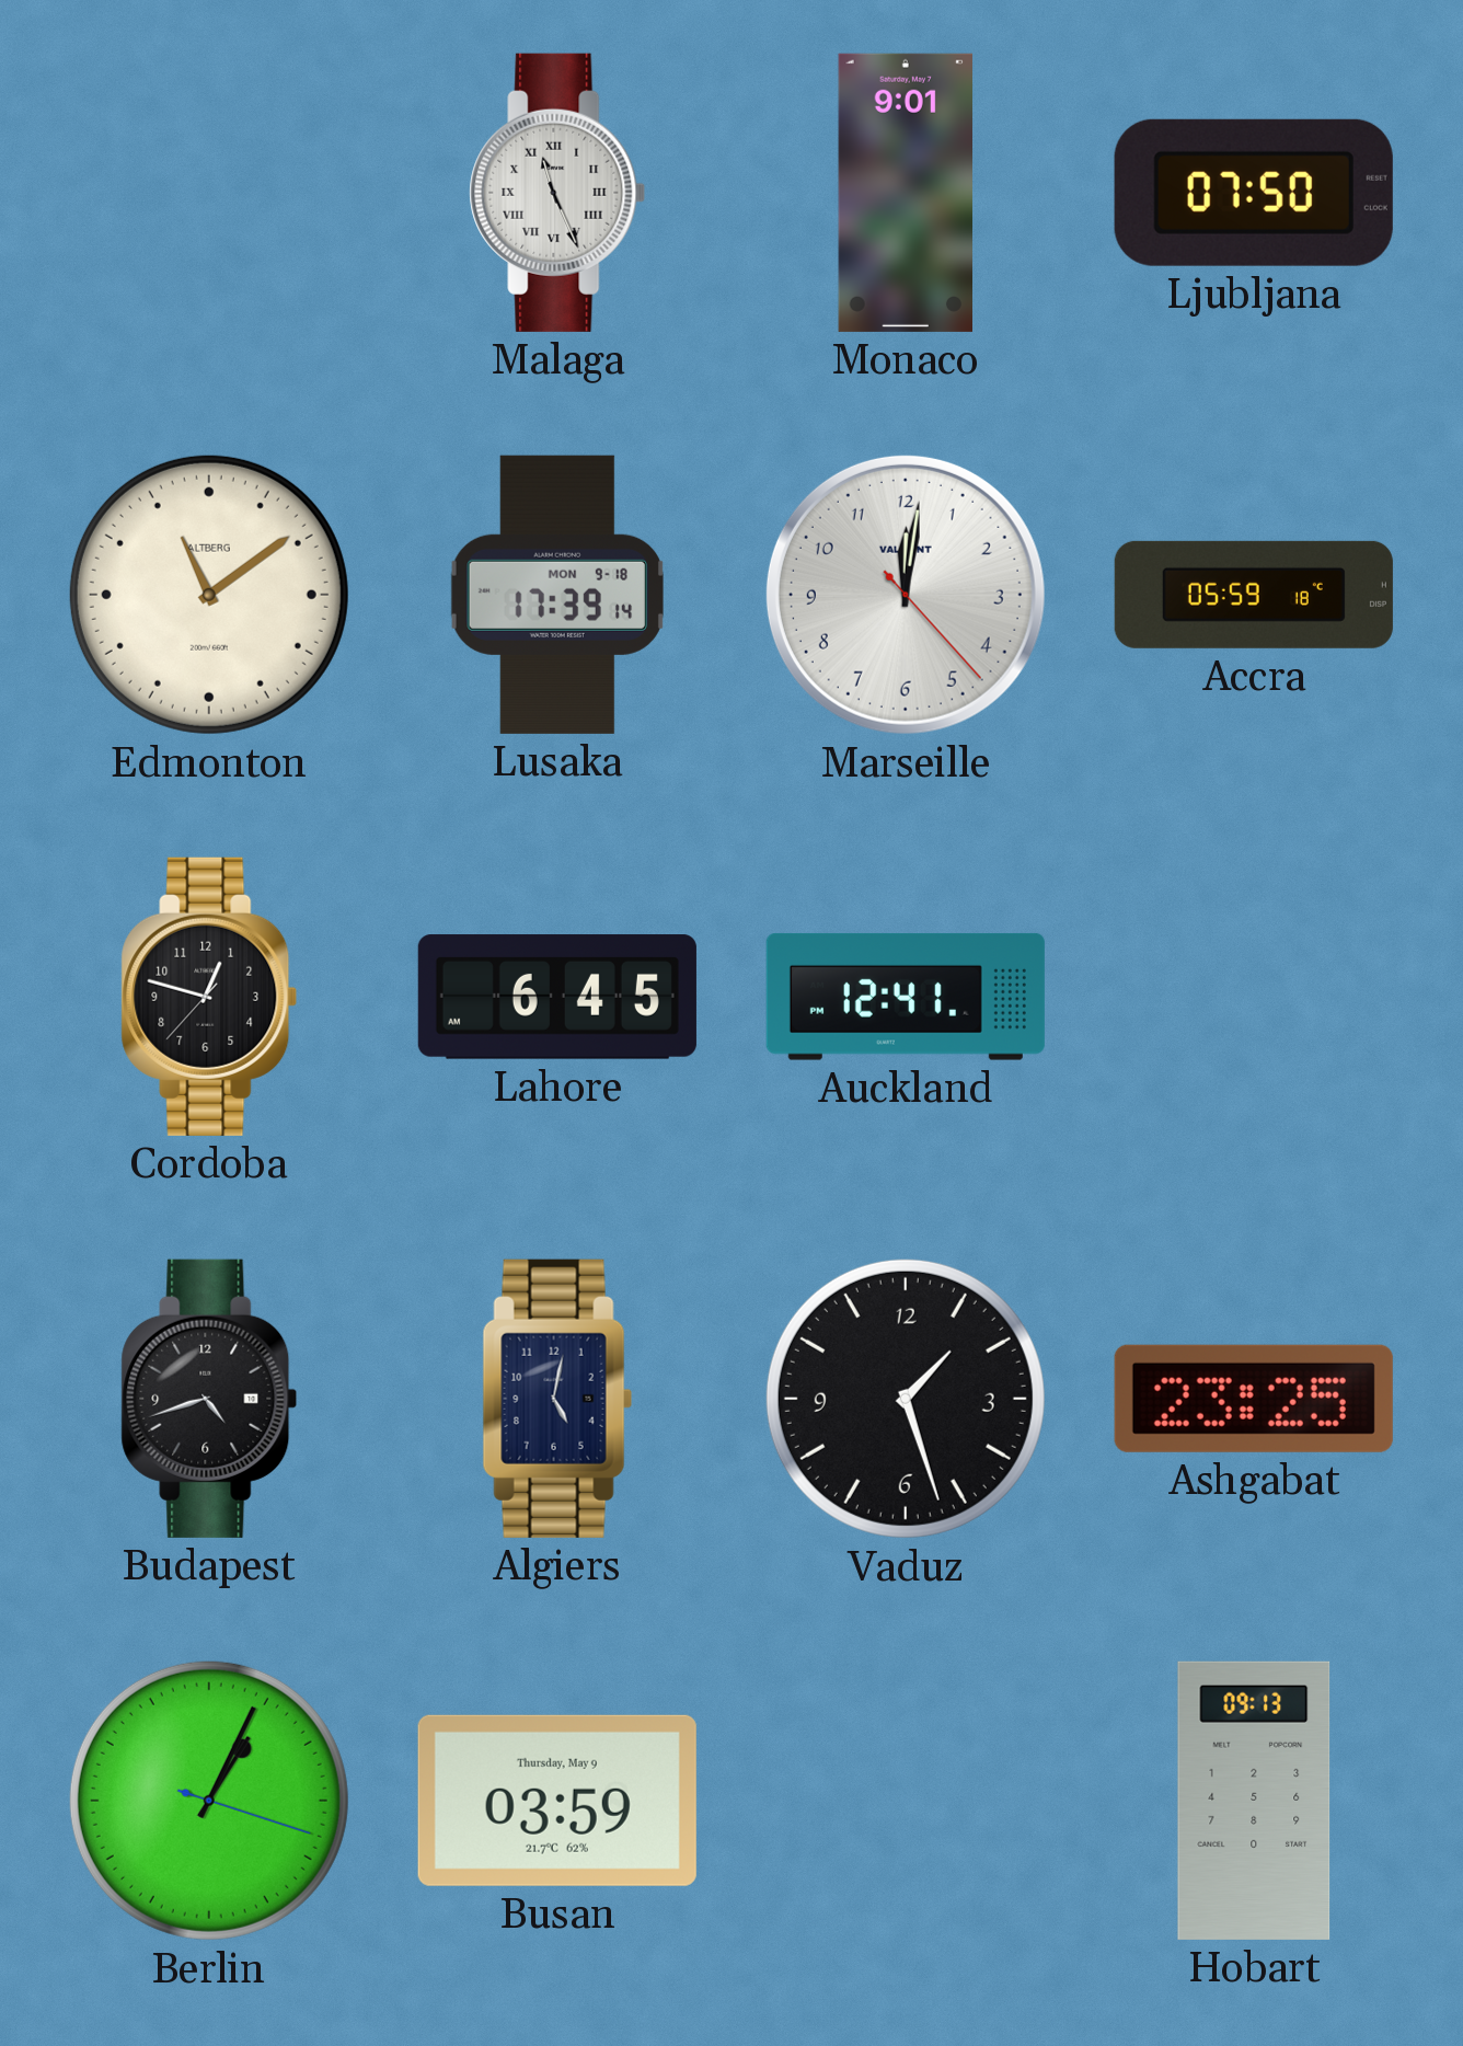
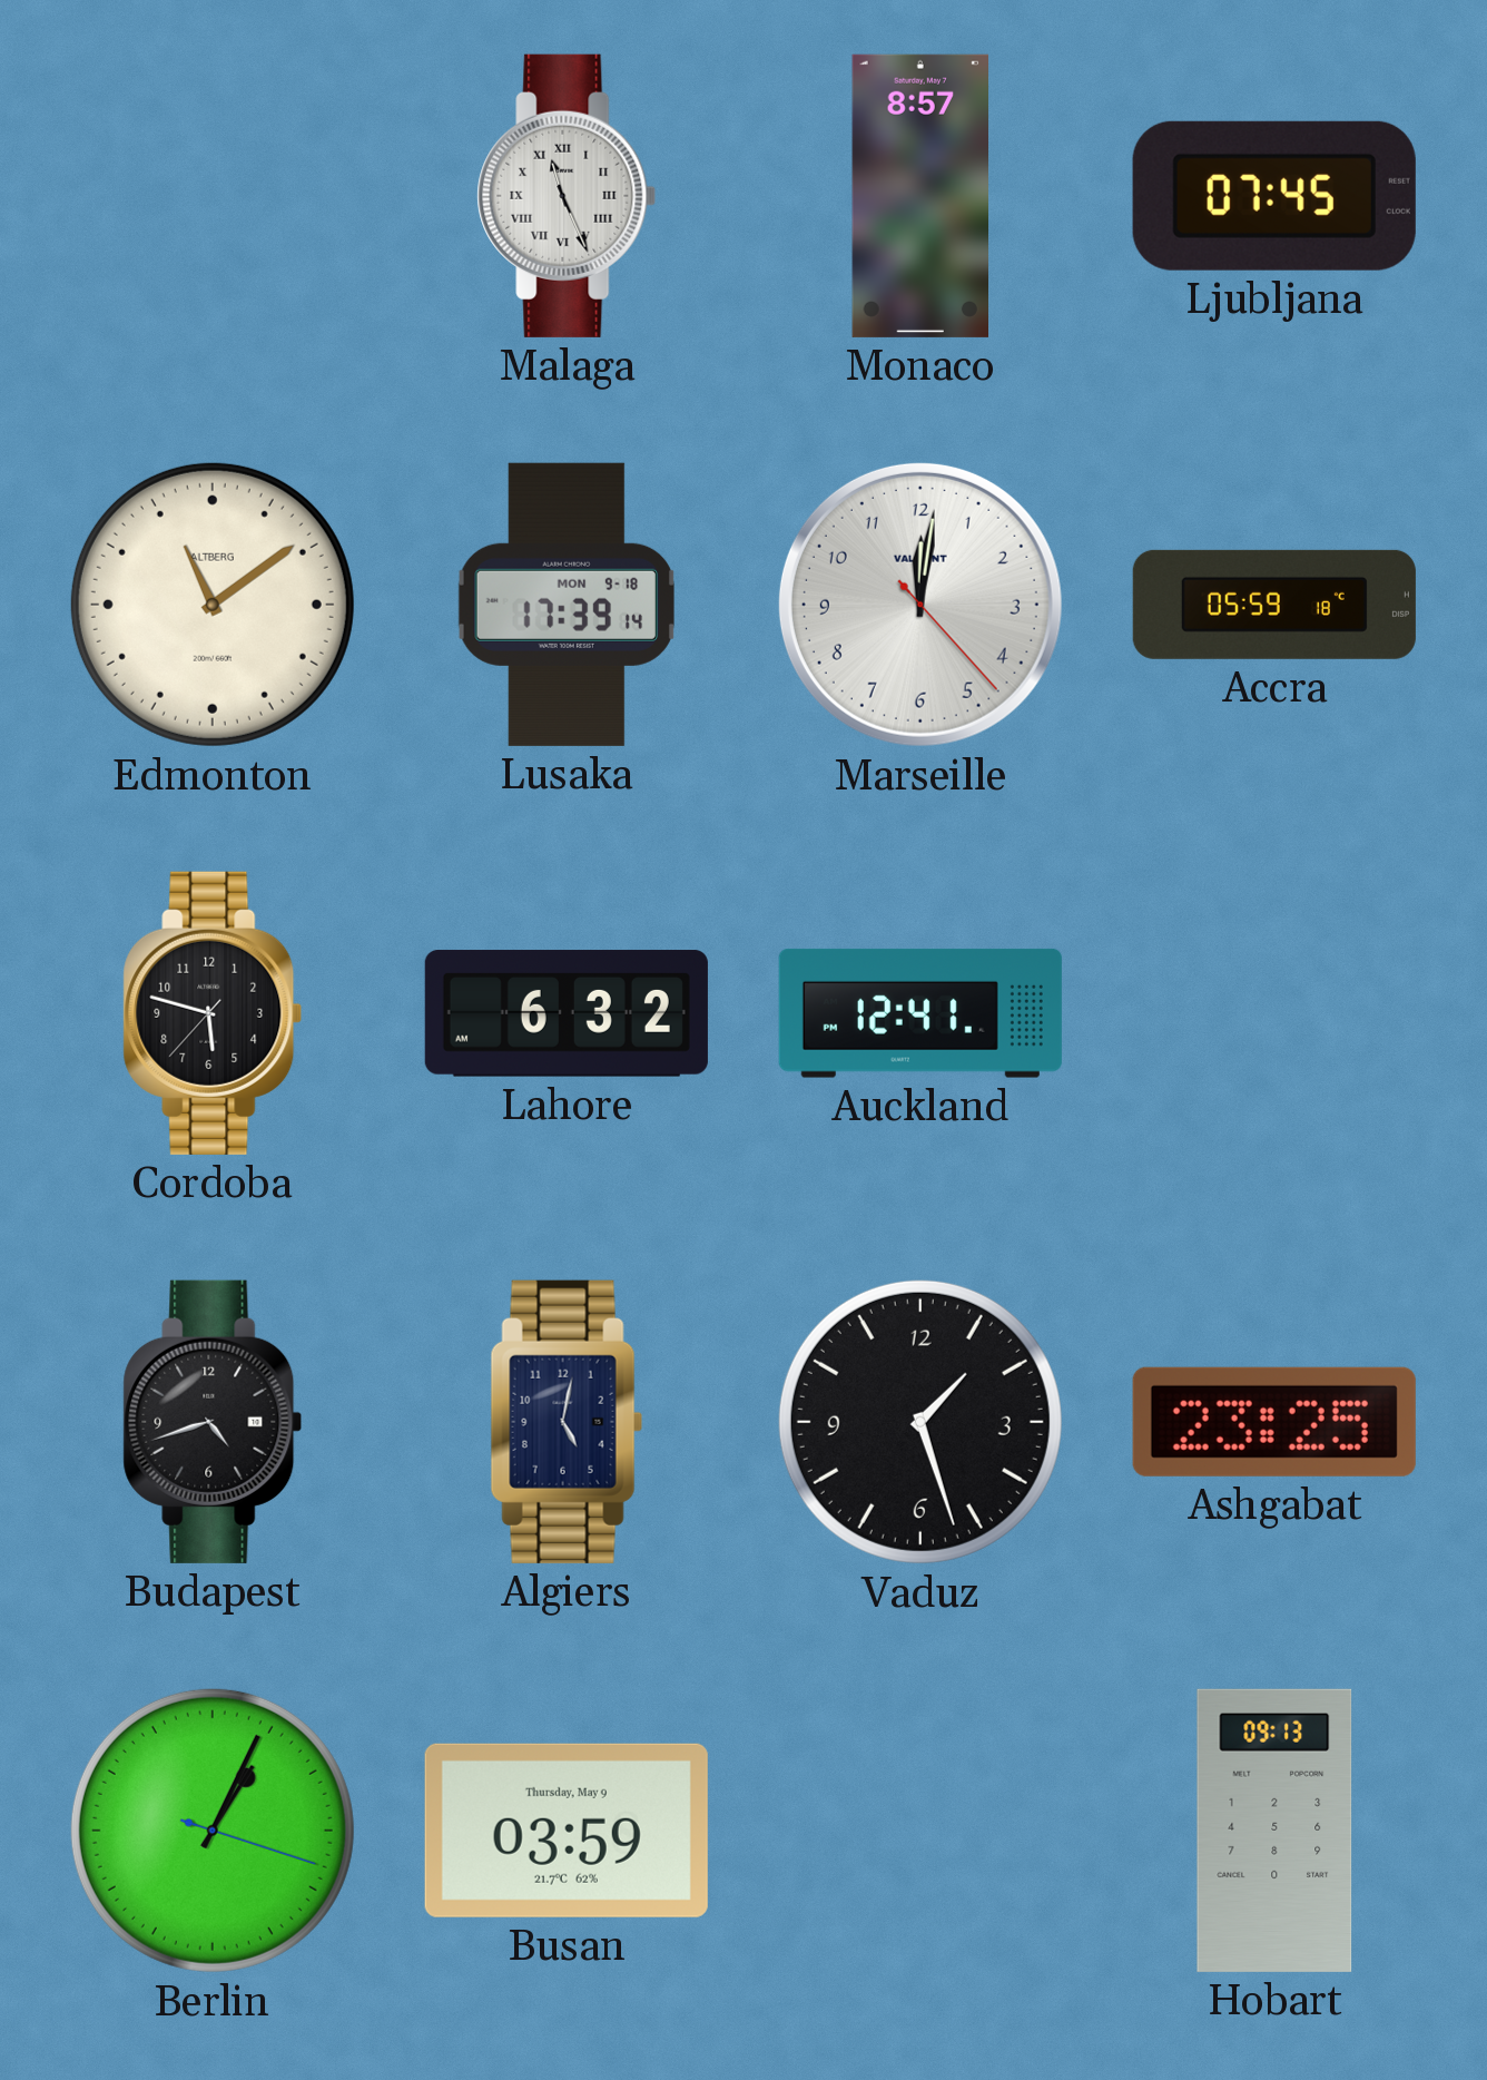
Monaco: 9:01 -> 8:57 (919, 196)
Ljubljana: 07:50 -> 07:45 (1274, 196)
Cordoba: 12:47 -> 5:47 (213, 1013)
Lahore: 6:45 -> 6:32 (567, 1013)
